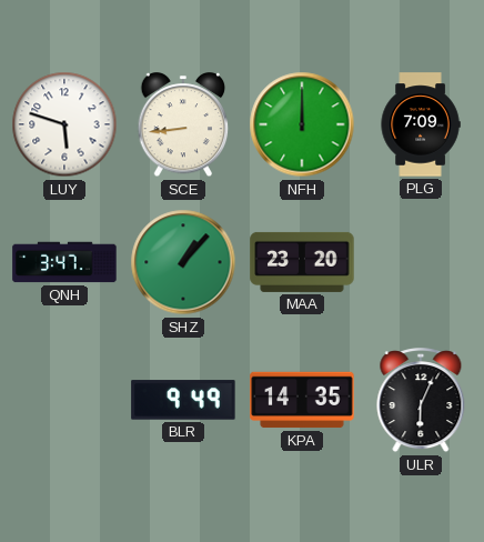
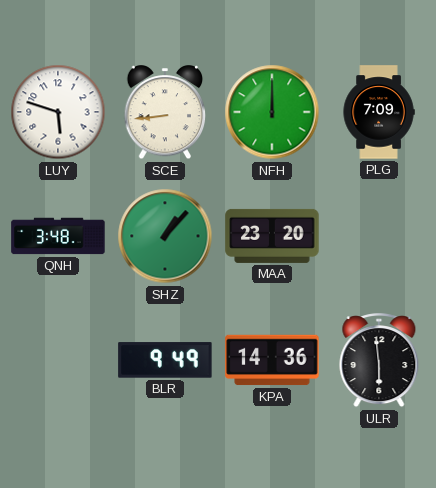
QNH: 3:47 -> 3:48 (58, 236)
KPA: 14:35 -> 14:36 (272, 360)
ULR: 6:04 -> 5:59 (379, 361)
